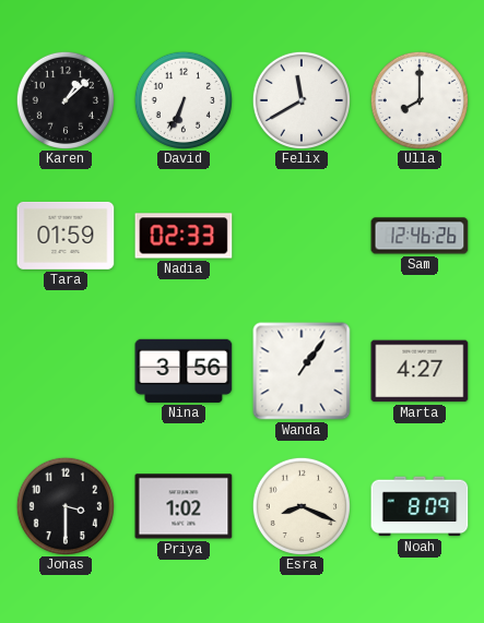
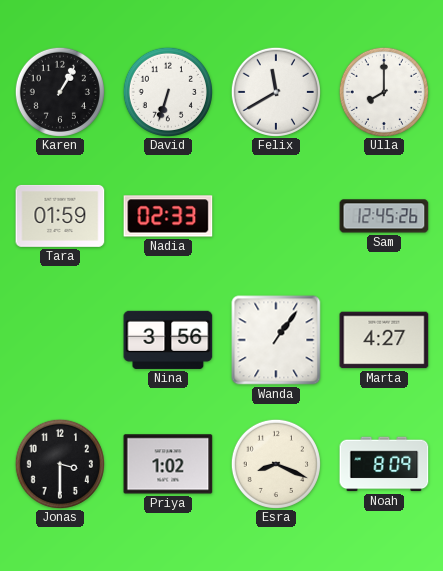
Karen: 1:08 -> 1:05 (59, 91)
David: 6:34 -> 6:33 (167, 91)
Sam: 12:46 -> 12:45 (384, 216)
